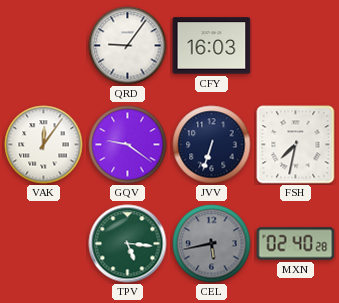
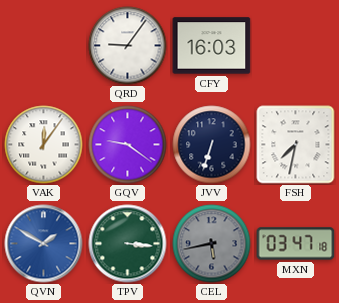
QVN: none -> 1:50 (44, 244)
TPV: 5:16 -> 3:16 (128, 244)
MXN: 02:40 -> 03:47 (296, 244)
